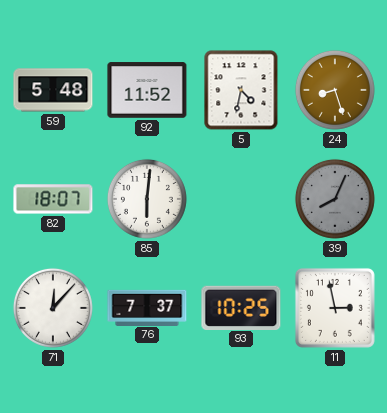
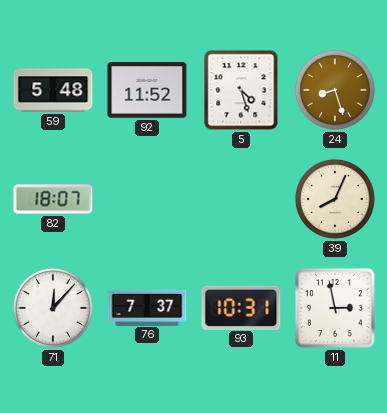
5: 4:32 -> 4:27 (241, 90)
85: 6:01 -> none (147, 199)
39 dial: grey -> cream (335, 199)
93: 10:25 -> 10:31 (241, 307)
